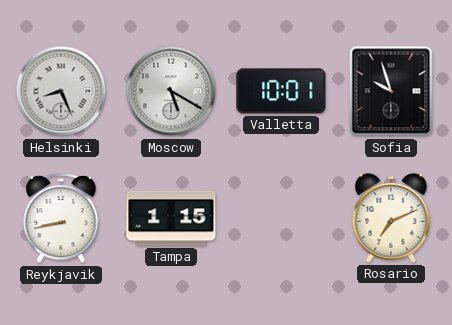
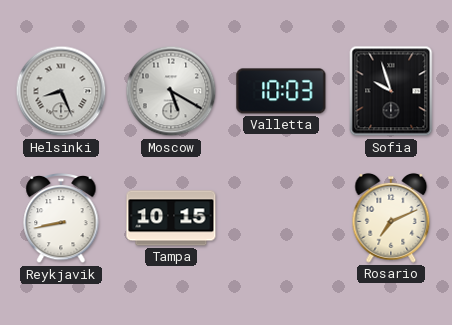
Valletta: 10:01 -> 10:03 (281, 91)
Tampa: 1:15 -> 10:15 (171, 218)
